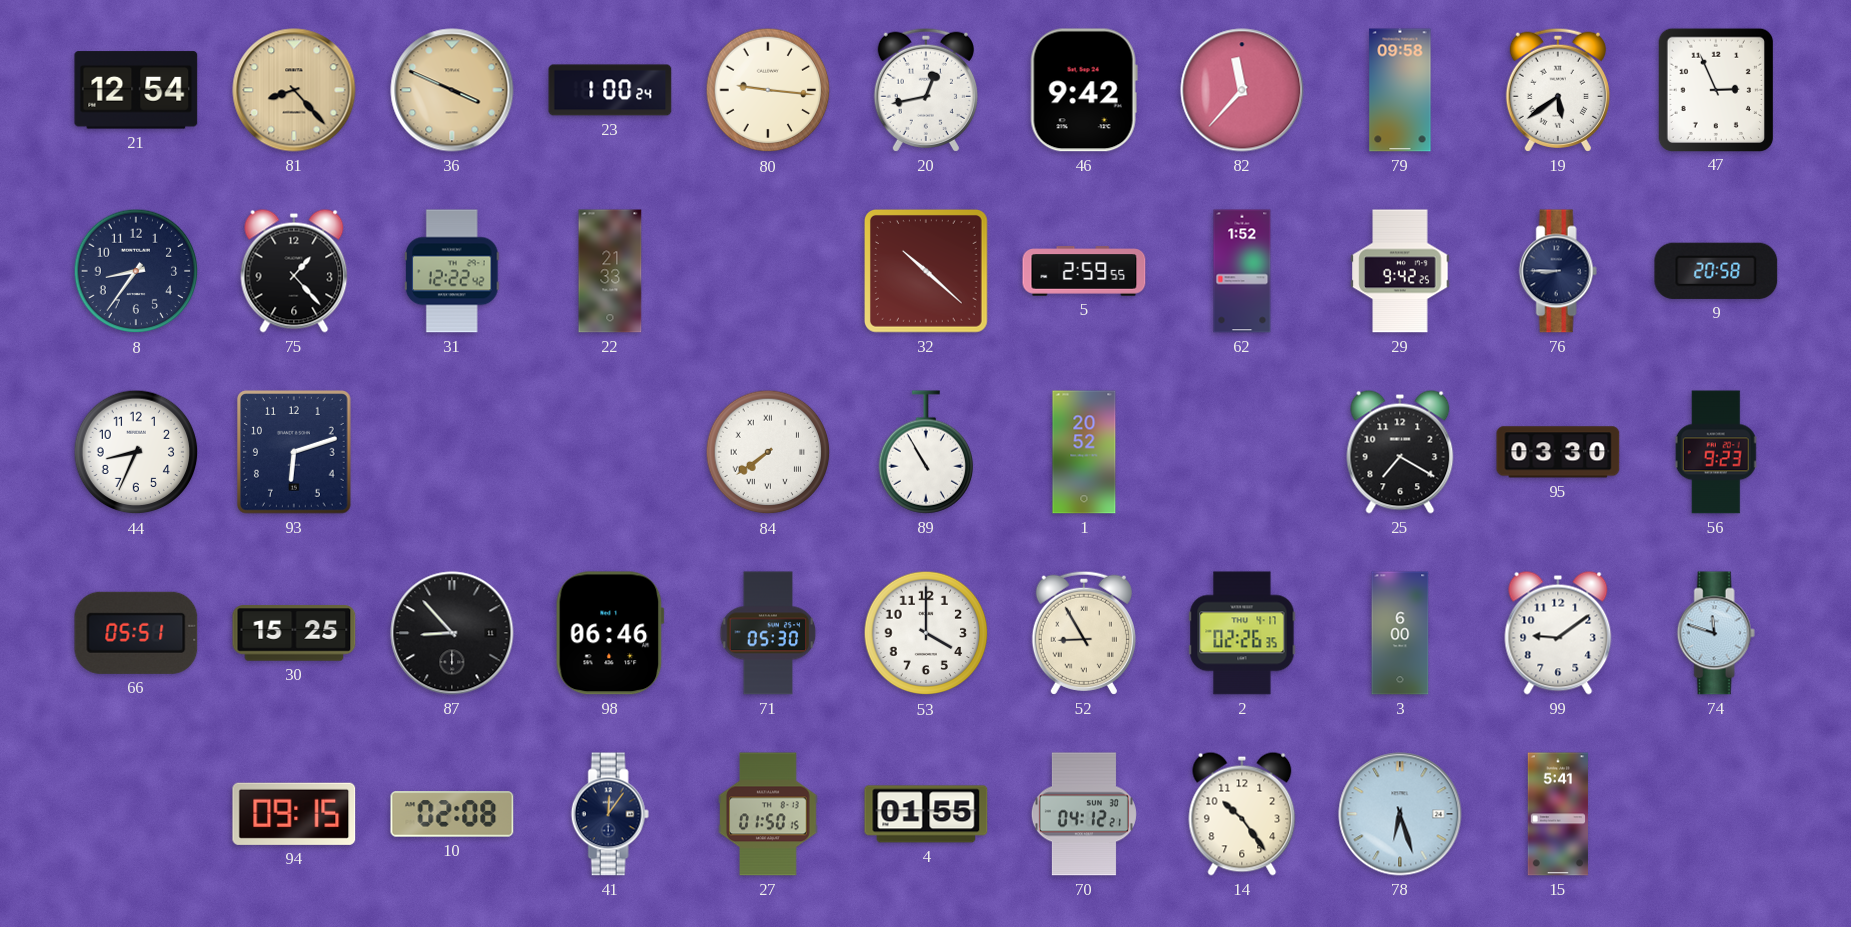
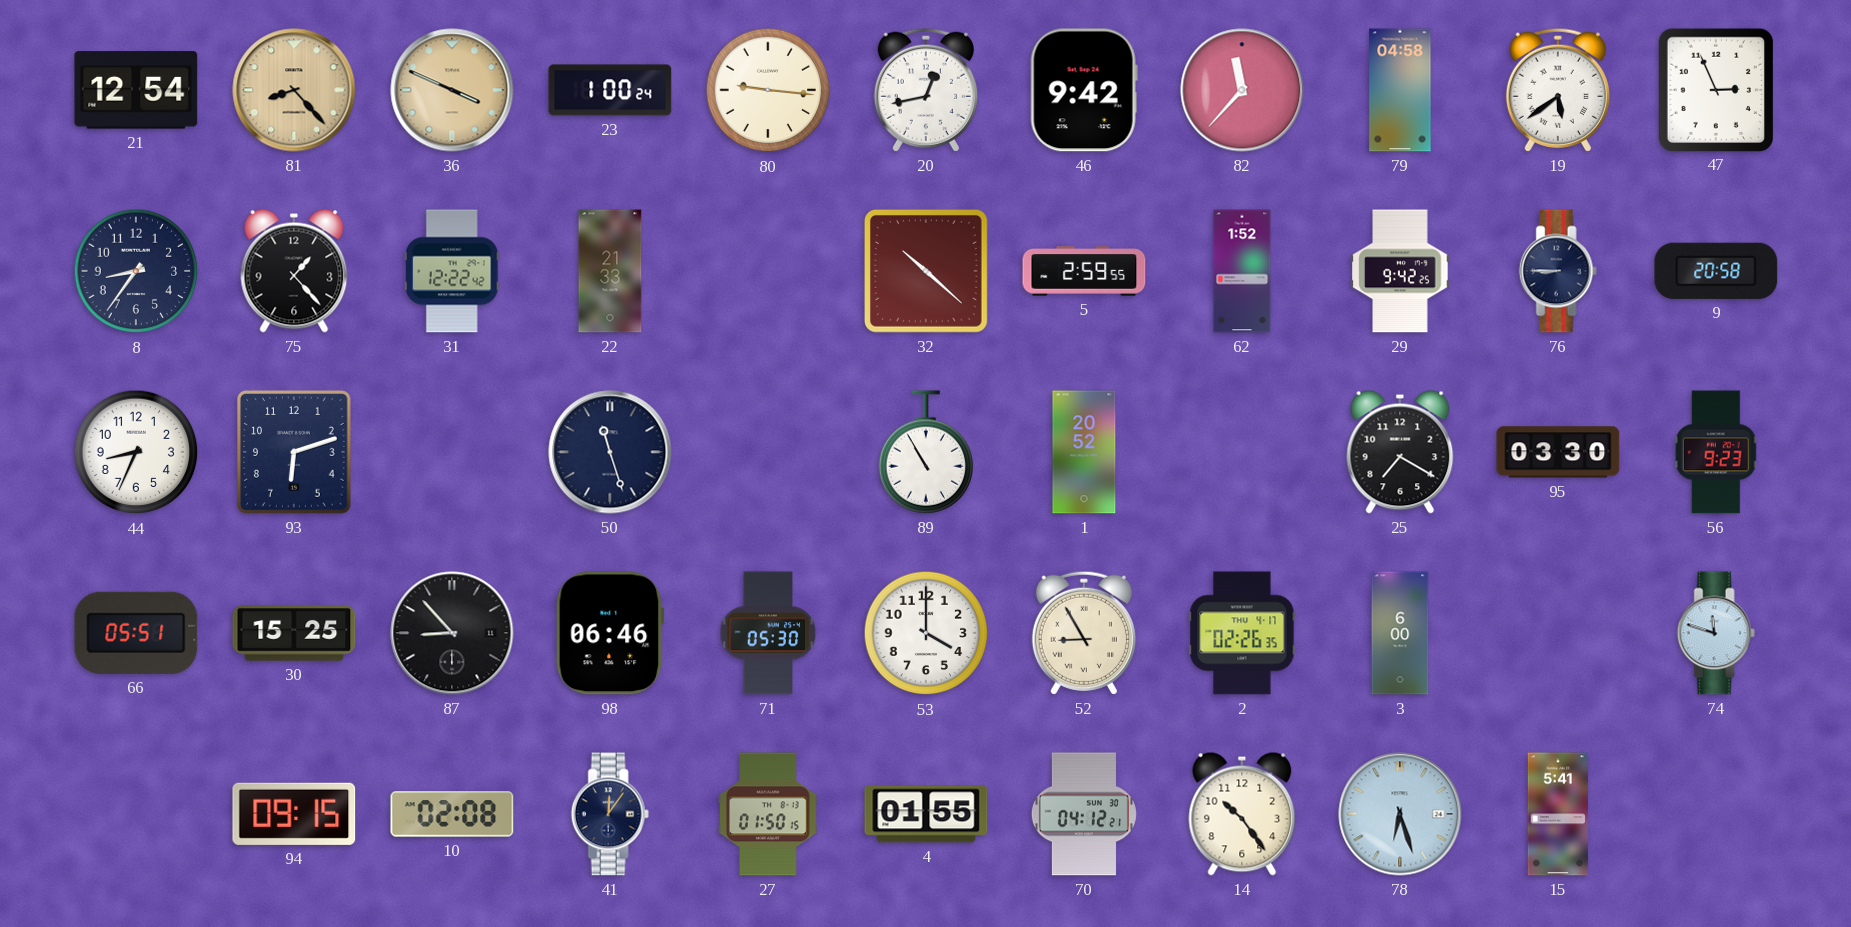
79: 09:58 -> 04:58 (1400, 90)
50: none -> 11:27 (610, 452)
84: 7:39 -> none (768, 452)
99: 9:09 -> none (1558, 633)
